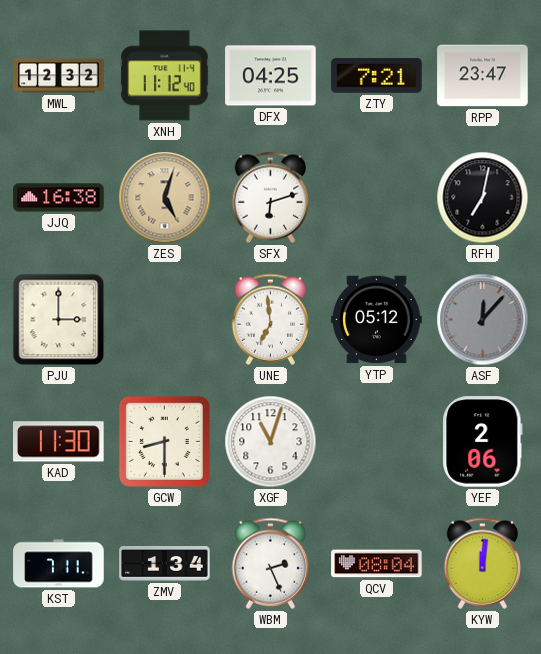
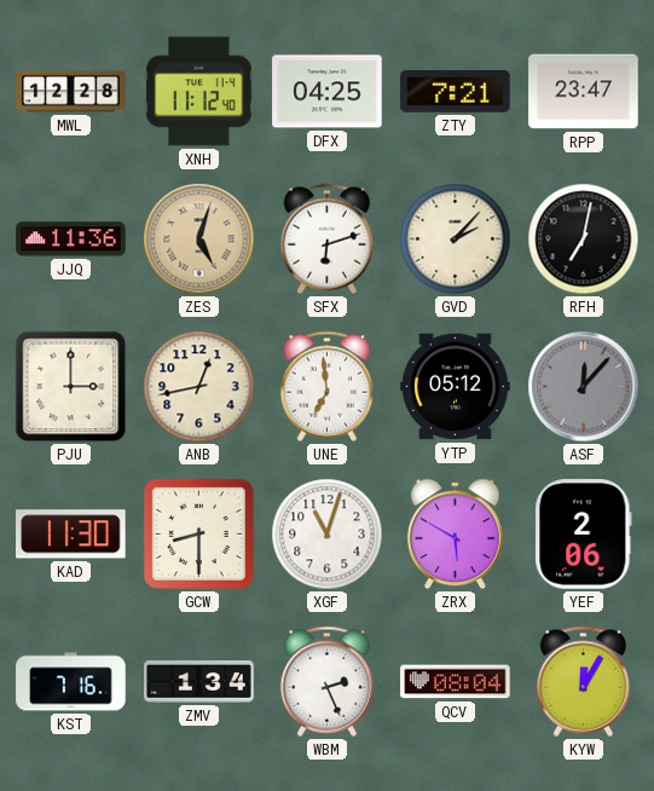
MWL: 12:32 -> 12:28 (71, 92)
JJQ: 16:38 -> 11:36 (71, 239)
GVD: none -> 2:07 (456, 239)
ANB: none -> 12:43 (199, 387)
ZRX: none -> 5:50 (456, 535)
KST: 7:11 -> 7:16 (71, 682)
KYW: 12:01 -> 12:05 (584, 681)
